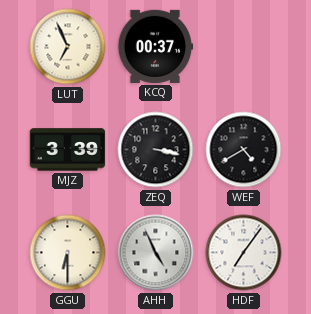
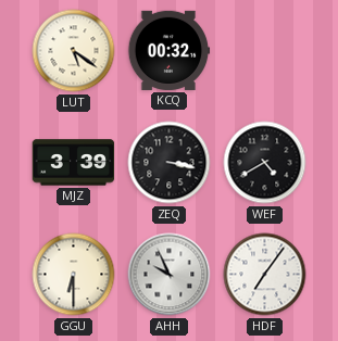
LUT: 6:56 -> 5:21 (74, 51)
KCQ: 00:37 -> 00:32 (168, 50)
AHH: 4:56 -> 9:56 (170, 275)
